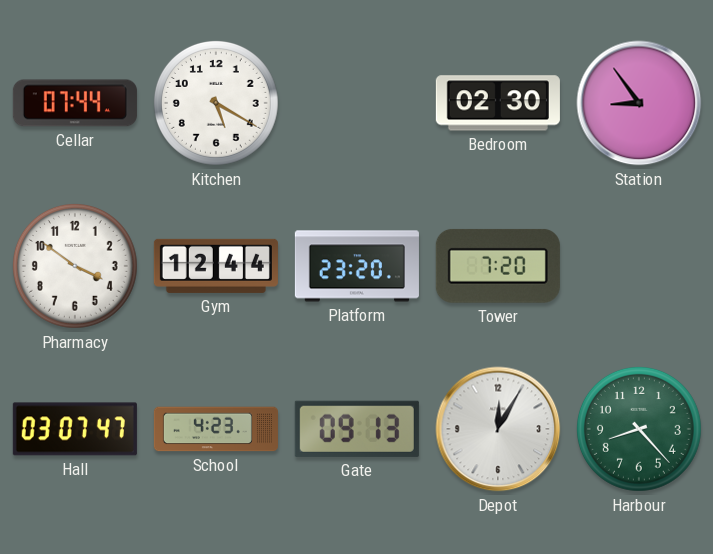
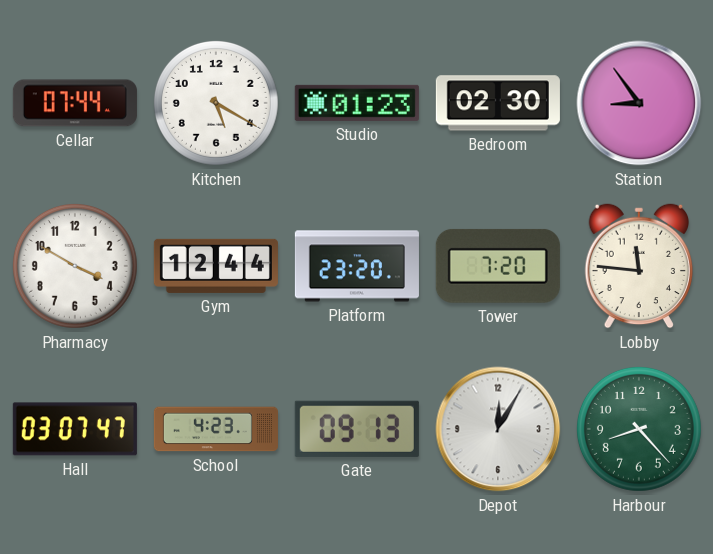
Studio: none -> 01:23 (357, 103)
Pharmacy: 3:51 -> 3:50 (75, 266)
Lobby: none -> 11:46 (638, 266)
